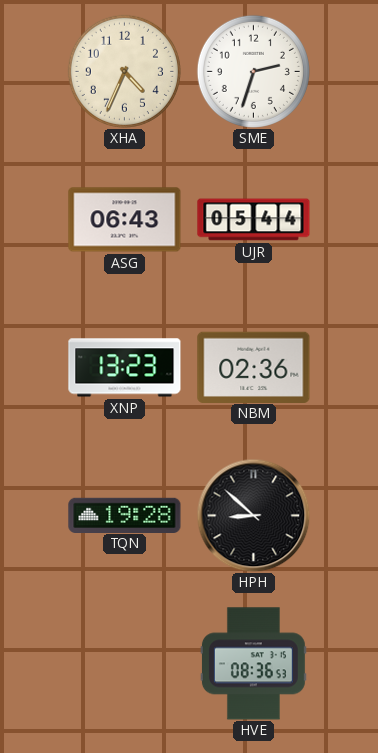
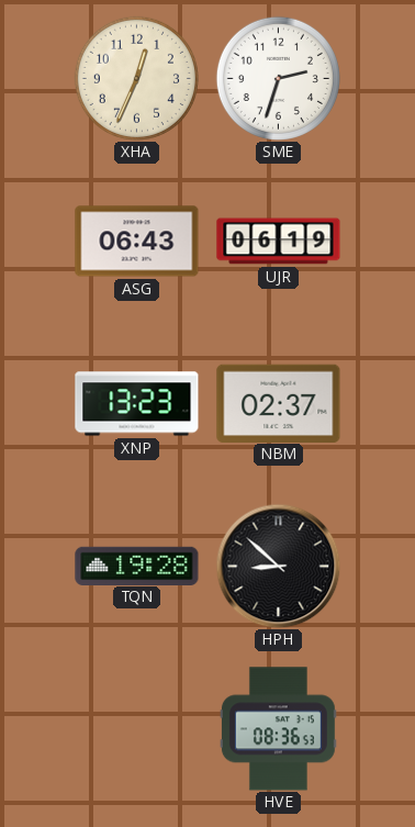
XHA: 4:34 -> 12:34 (136, 78)
UJR: 05:44 -> 06:19 (279, 242)
NBM: 02:36 -> 02:37 (279, 403)
